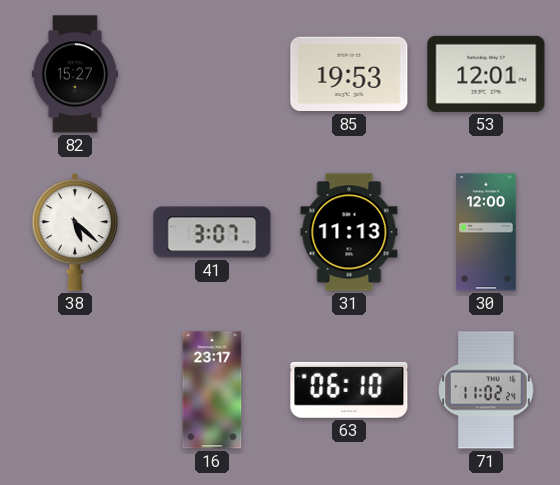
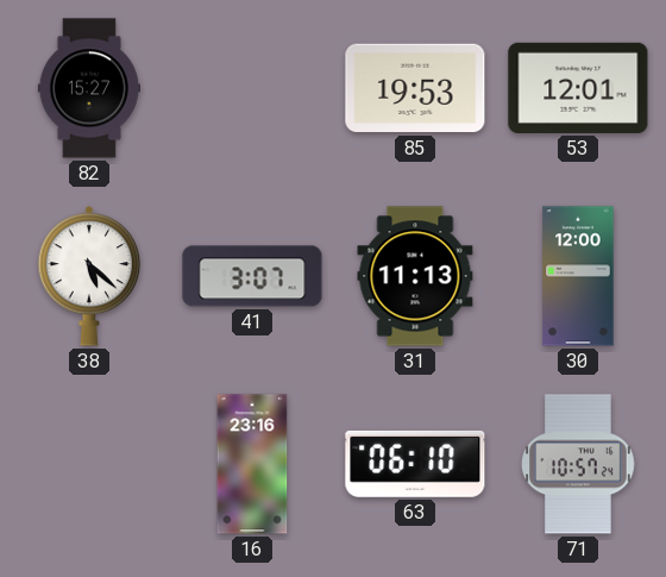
16: 23:17 -> 23:16 (252, 464)
71: 11:02 -> 10:57 (578, 464)
